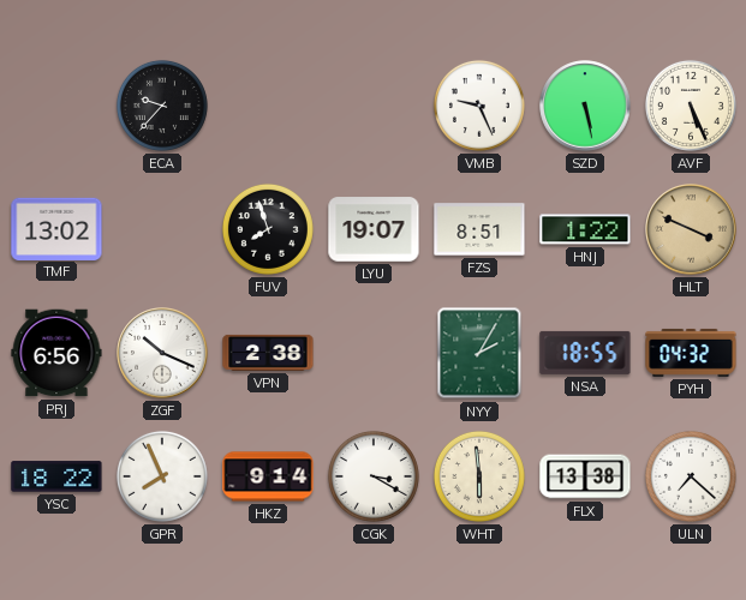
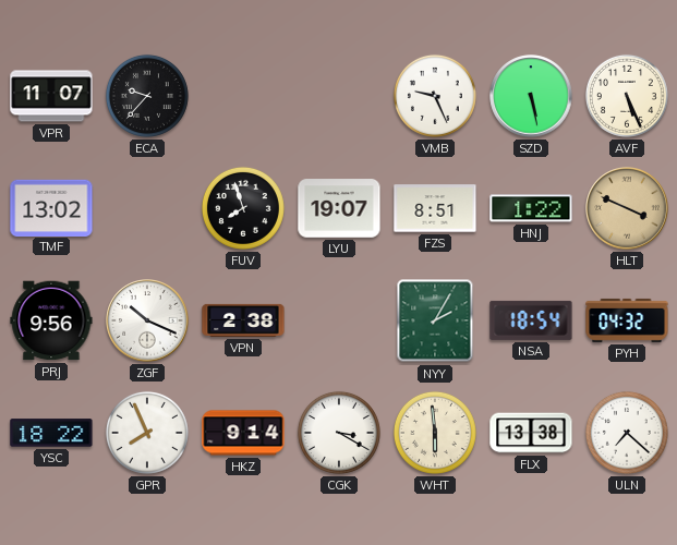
VPR: none -> 11:07 (51, 96)
PRJ: 6:56 -> 9:56 (51, 320)
NSA: 18:55 -> 18:54 (531, 320)
